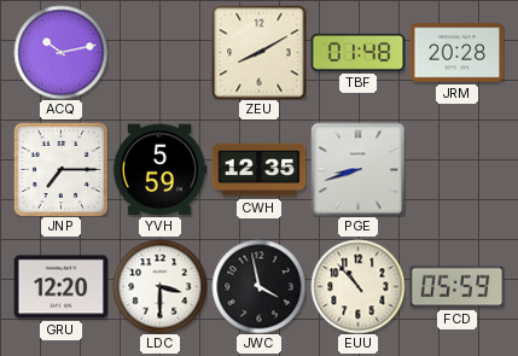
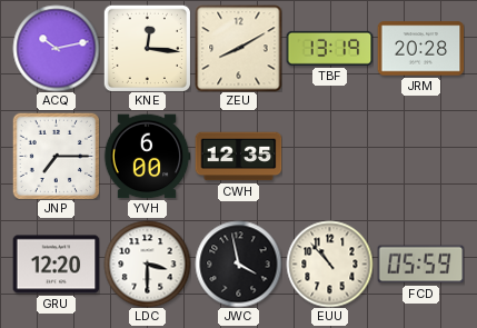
KNE: none -> 12:16 (147, 48)
TBF: 01:48 -> 13:19 (329, 48)
YVH: 5:59 -> 6:00 (147, 157)
PGE: 8:42 -> none (357, 169)
